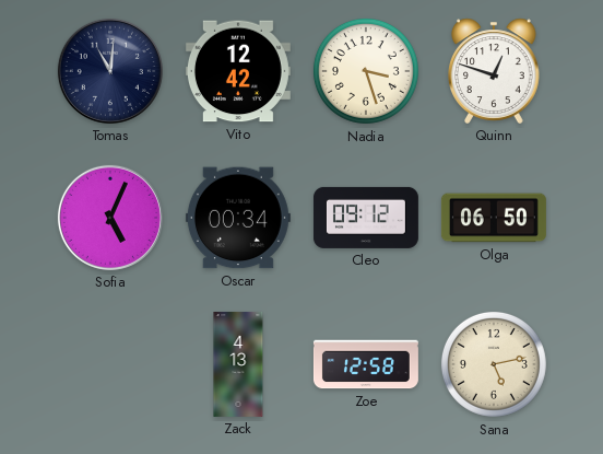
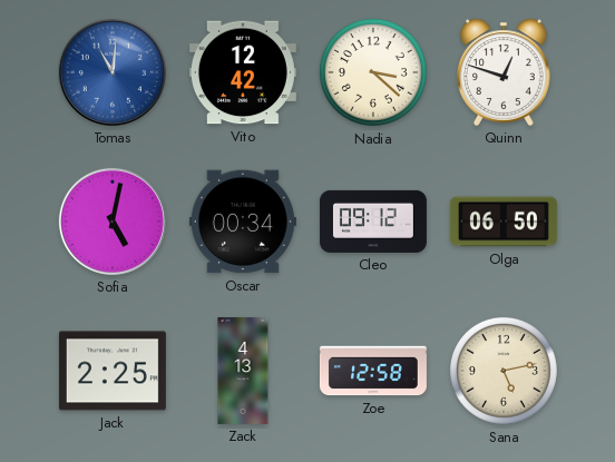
Tomas dial: navy -> blue (113, 72)
Nadia: 3:27 -> 3:22 (373, 72)
Sofia: 5:04 -> 5:02 (113, 222)
Jack: none -> 2:25 (113, 371)
